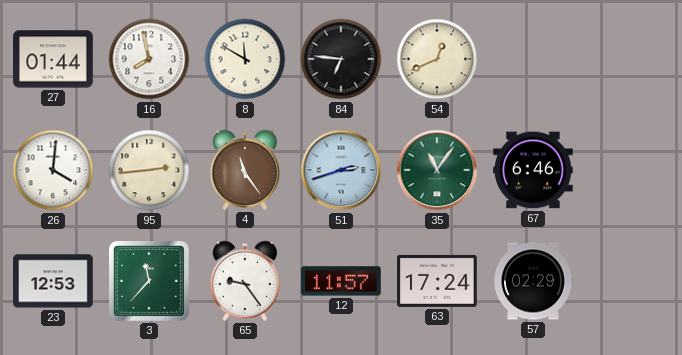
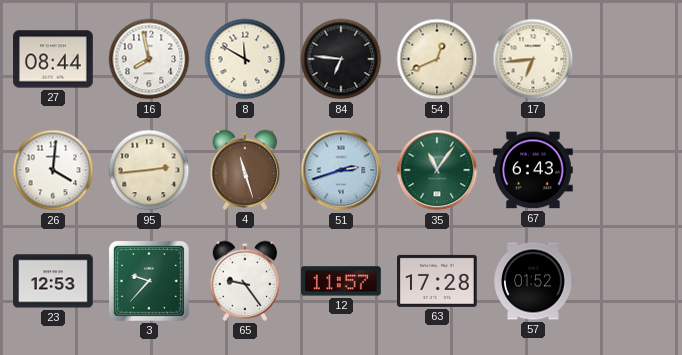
27: 01:44 -> 08:44 (53, 59)
17: none -> 6:44 (533, 59)
4: 11:24 -> 11:27 (245, 170)
67: 6:46 -> 6:43 (533, 170)
3: 11:37 -> 9:37 (149, 281)
63: 17:24 -> 17:28 (437, 281)
57: 02:29 -> 01:52 (533, 281)
